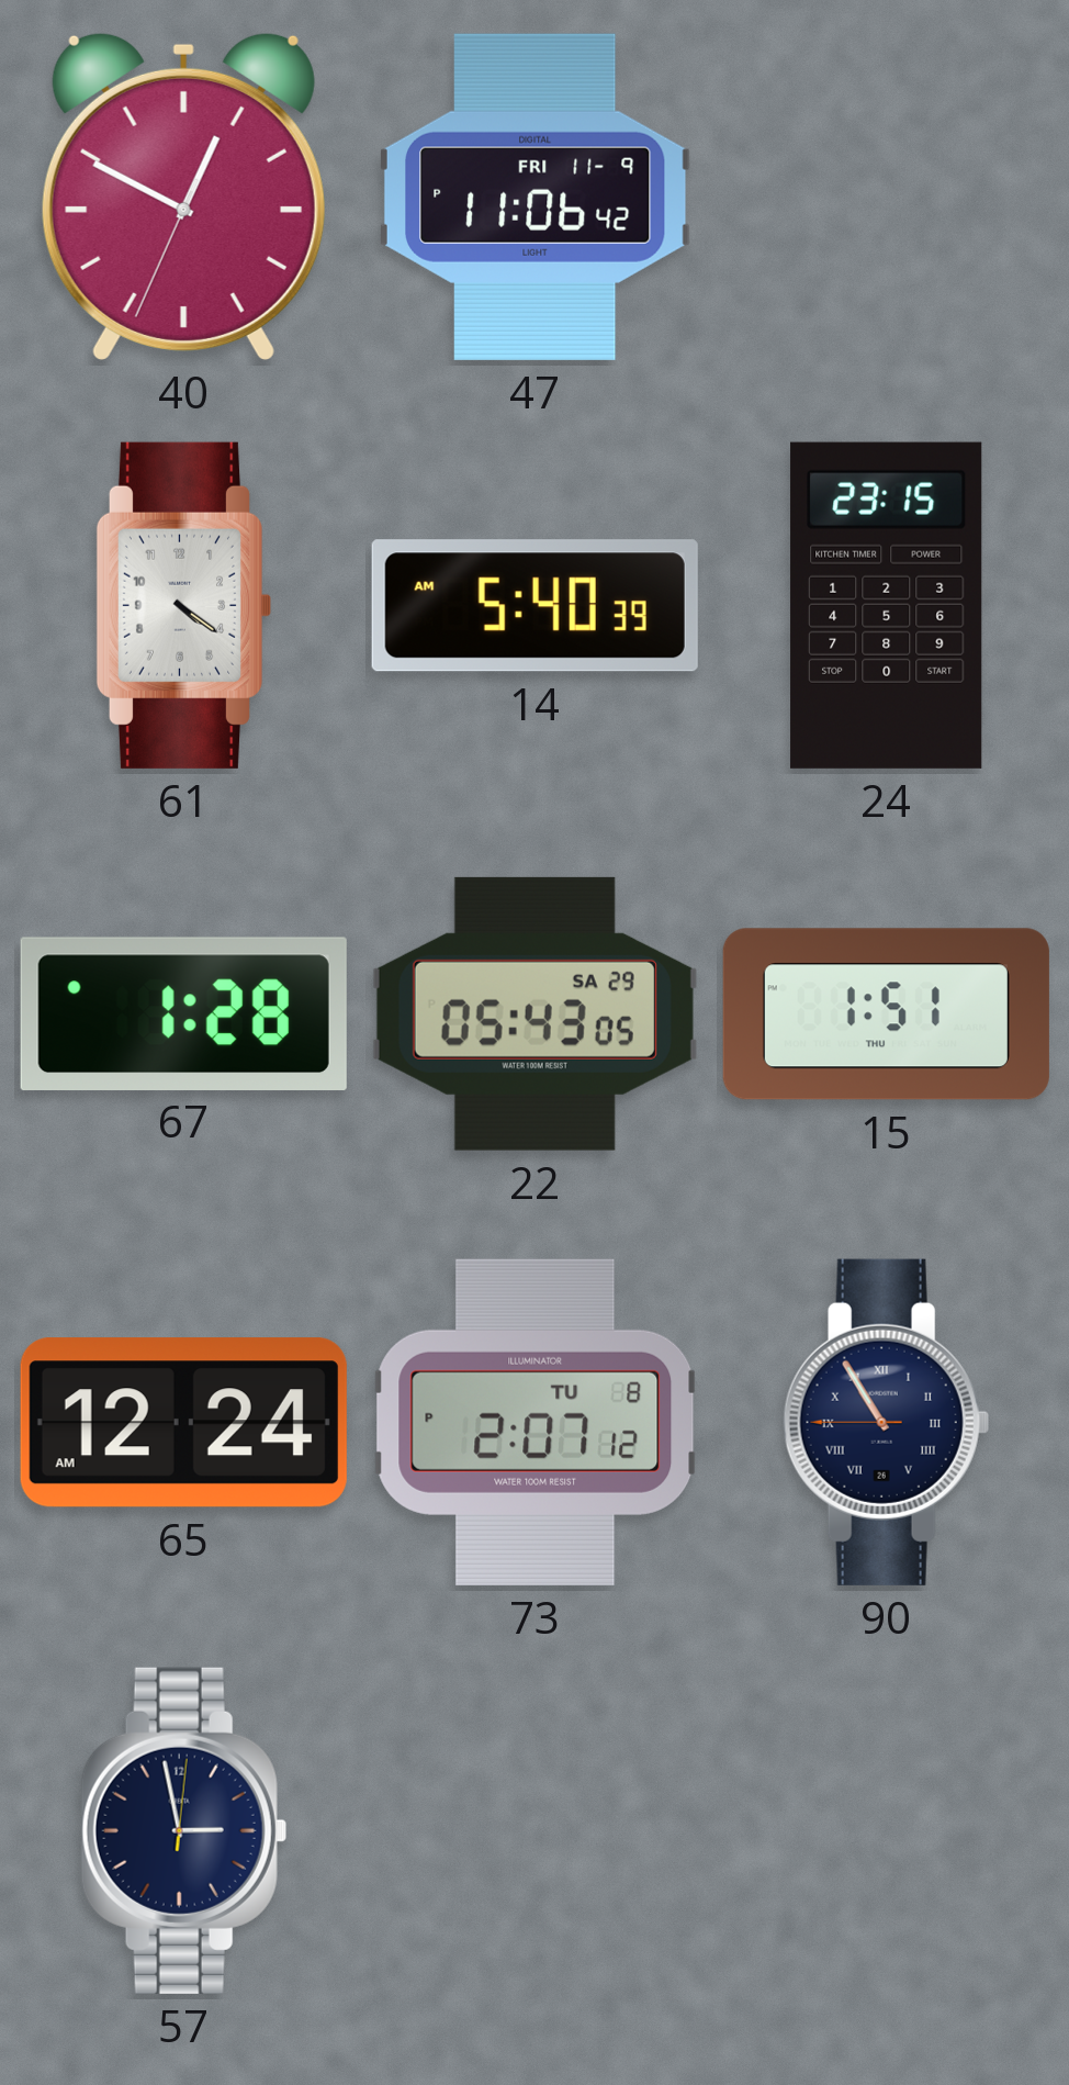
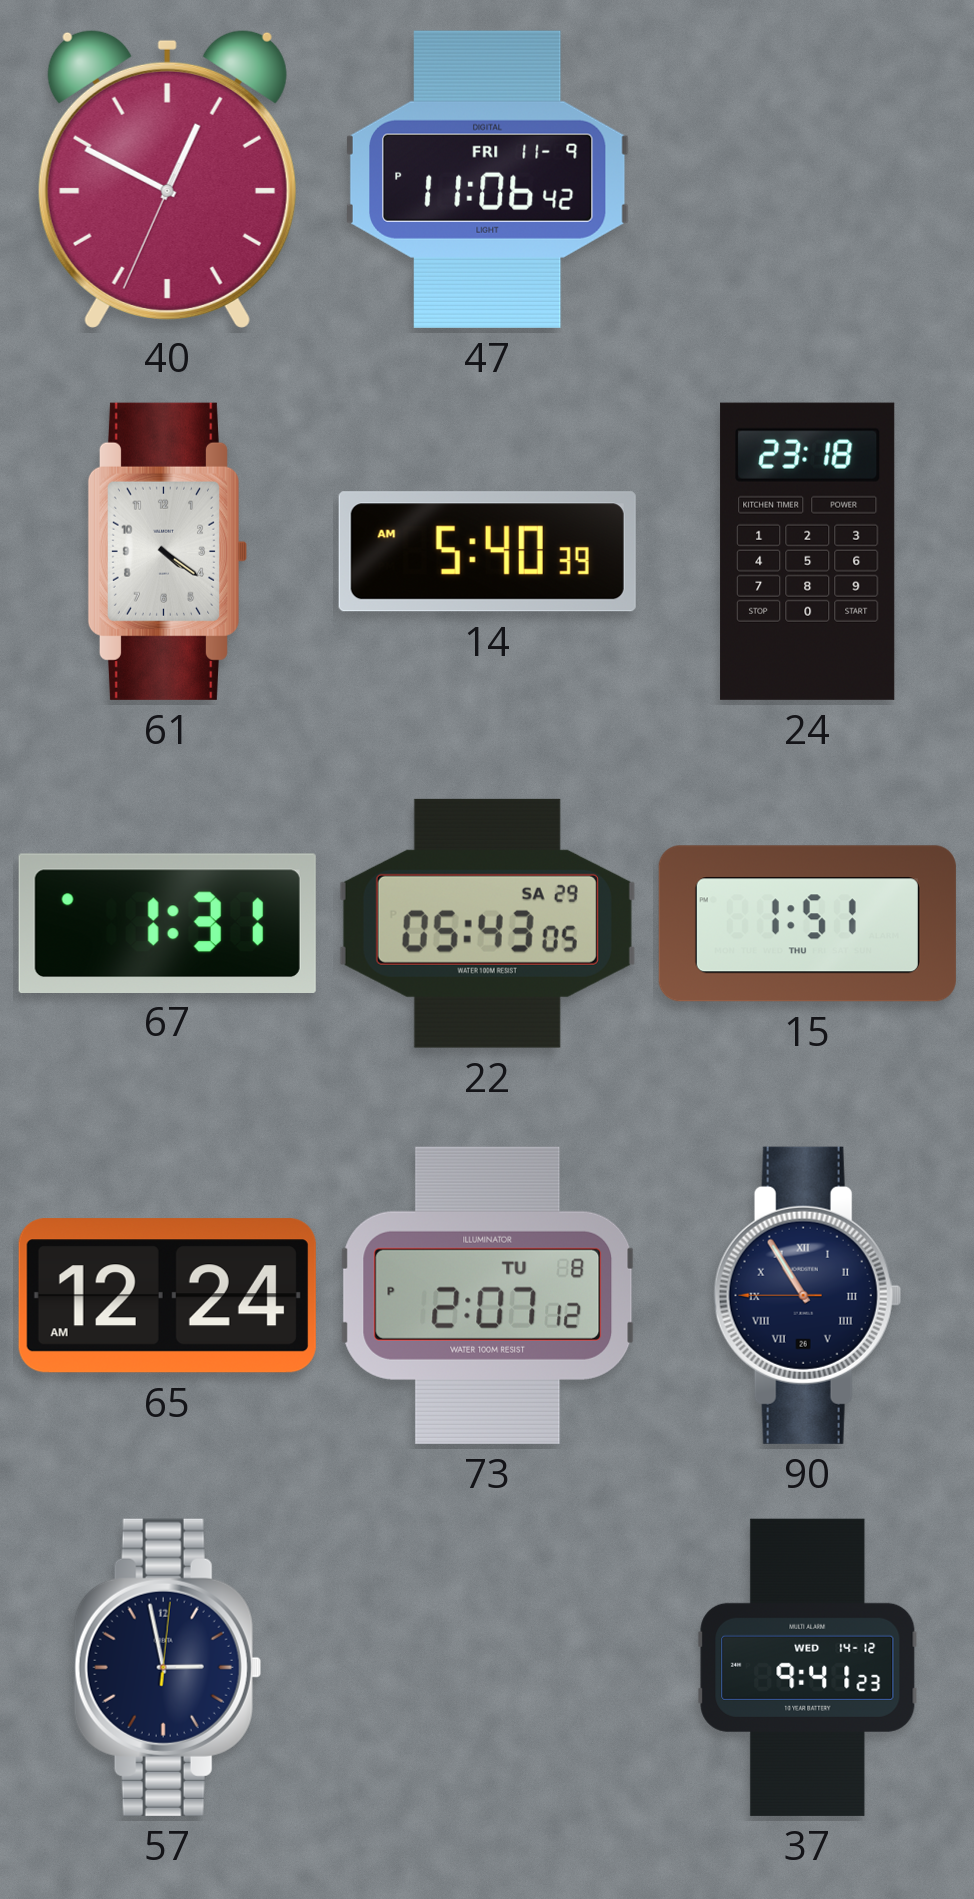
24: 23:15 -> 23:18 (808, 551)
67: 1:28 -> 1:31 (167, 923)
37: none -> 9:41 (808, 1667)
